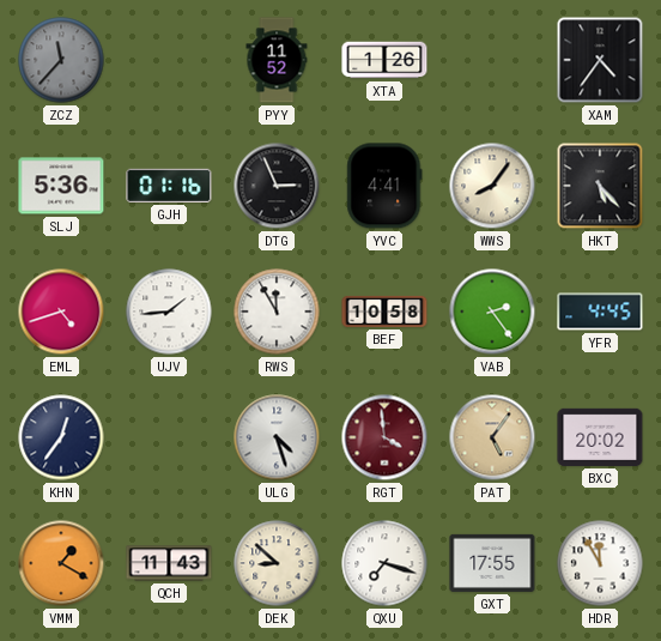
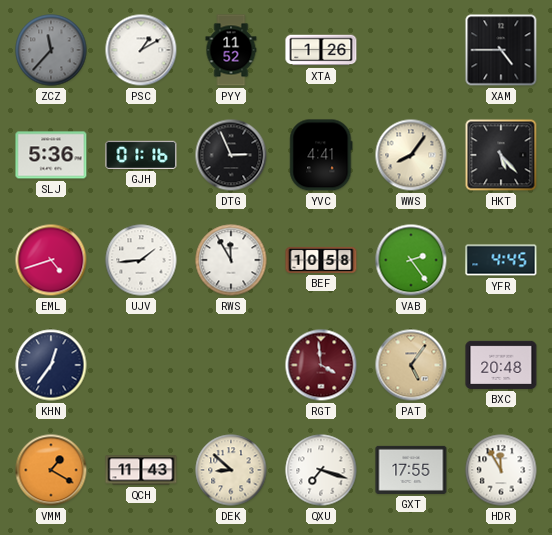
PSC: none -> 1:10 (141, 50)
XAM: 4:36 -> 4:45 (501, 50)
ULG: 4:27 -> none (277, 437)
BXC: 20:02 -> 20:48 (501, 365)
